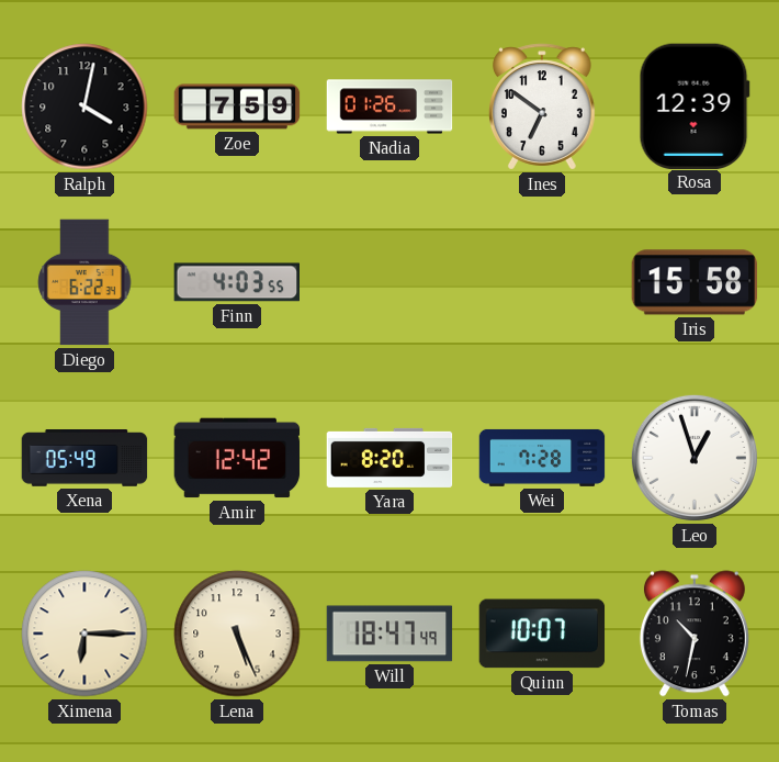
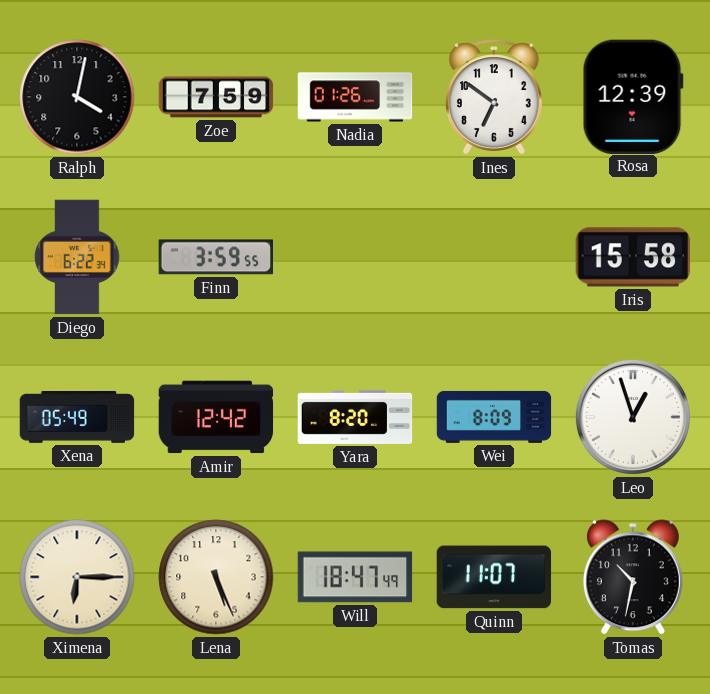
Finn: 4:03 -> 3:59 (216, 257)
Wei: 7:28 -> 8:09 (494, 417)
Quinn: 10:07 -> 11:07 (494, 577)
